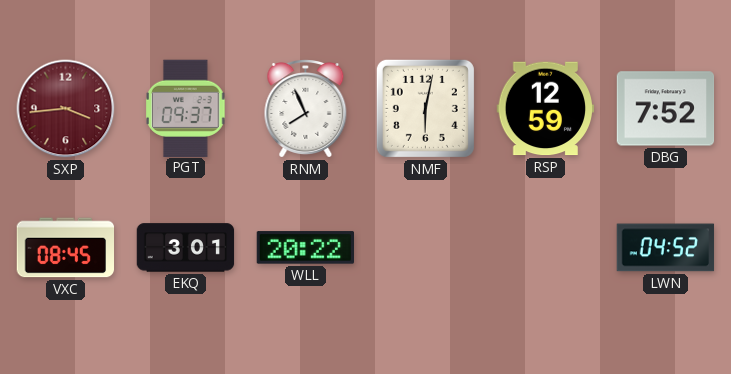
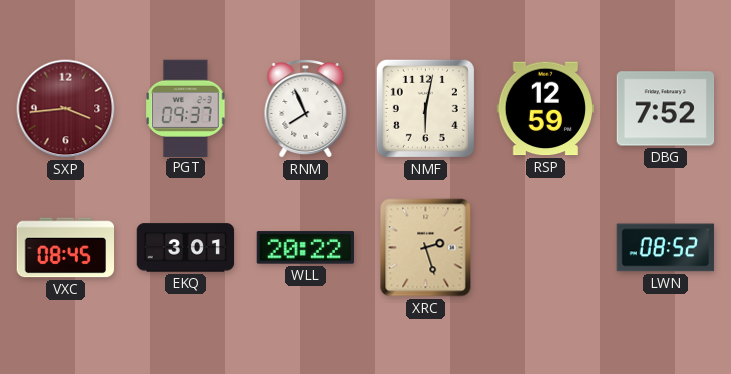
XRC: none -> 2:27 (426, 248)
LWN: 04:52 -> 08:52 (666, 248)
